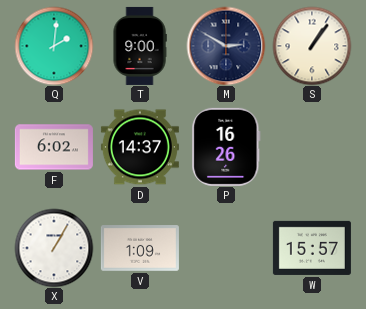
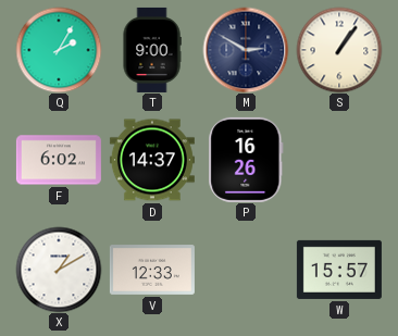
Q: 2:01 -> 2:05 (59, 50)
X: 1:05 -> 1:10 (59, 270)
V: 1:09 -> 12:33 (152, 270)
